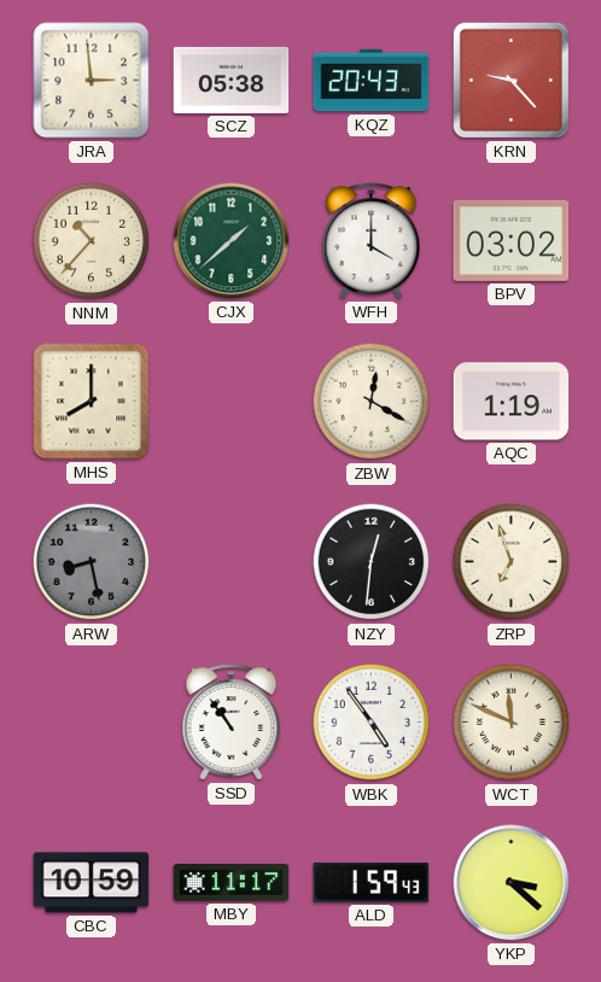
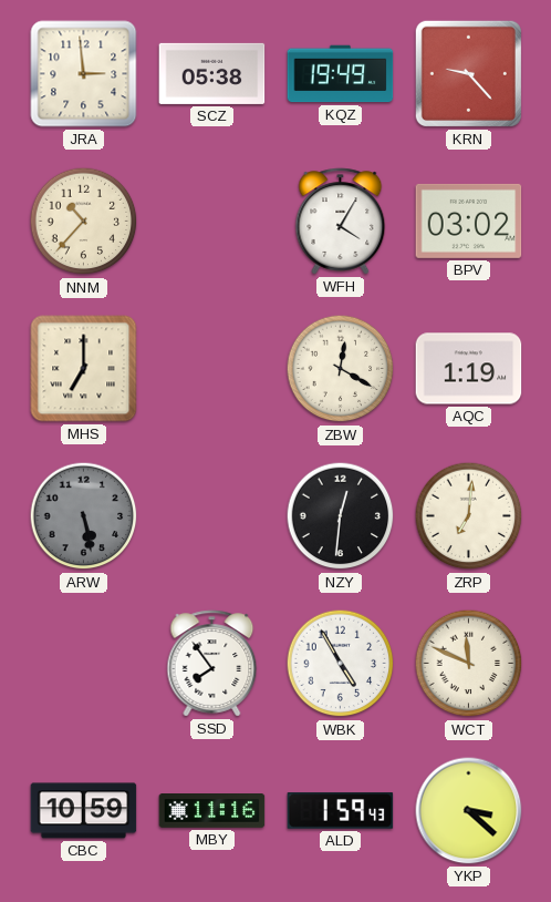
KQZ: 20:43 -> 19:49 (341, 74)
CJX: 1:38 -> none (232, 241)
WFH: 4:00 -> 4:05 (341, 222)
MHS: 8:00 -> 7:00 (84, 369)
ARW: 8:28 -> 5:28 (84, 516)
ZRP: 6:57 -> 7:01 (469, 516)
SSD: 10:54 -> 7:54 (212, 664)
WBK: 4:54 -> 4:55 (341, 664)
MBY: 11:17 -> 11:16 (212, 811)
